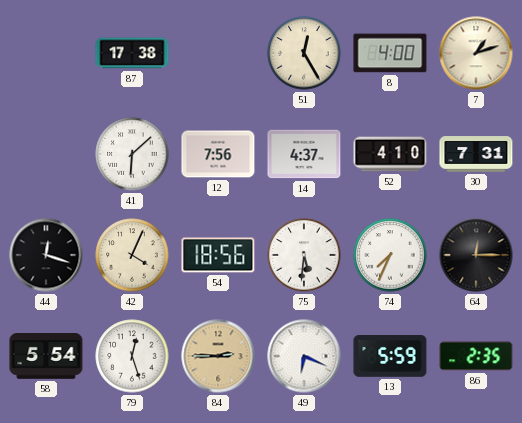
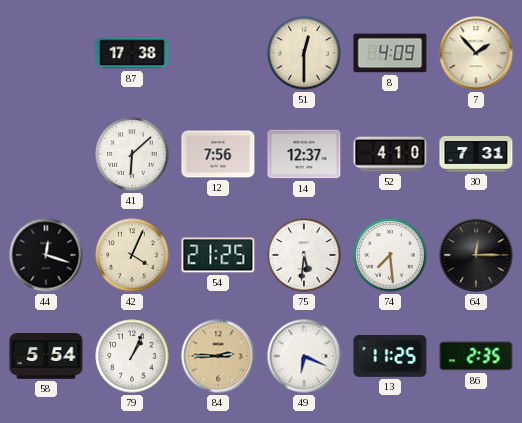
51: 12:25 -> 12:30 (304, 53)
8: 4:00 -> 4:09 (390, 53)
7: 1:12 -> 1:53 (476, 53)
14: 4:37 -> 12:37 (304, 154)
54: 18:56 -> 21:25 (218, 255)
74: 7:34 -> 7:29 (390, 255)
79: 12:27 -> 1:04 (132, 356)
13: 5:59 -> 11:25 (390, 357)
